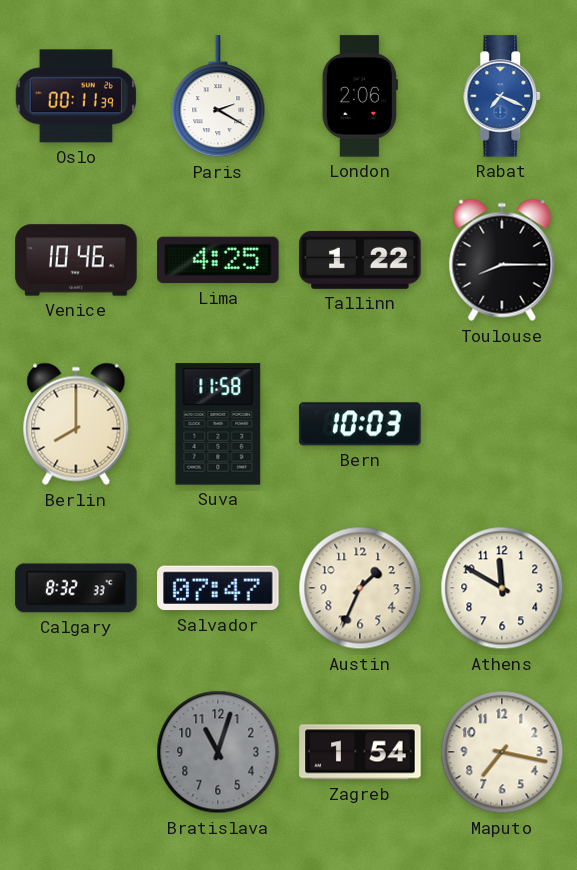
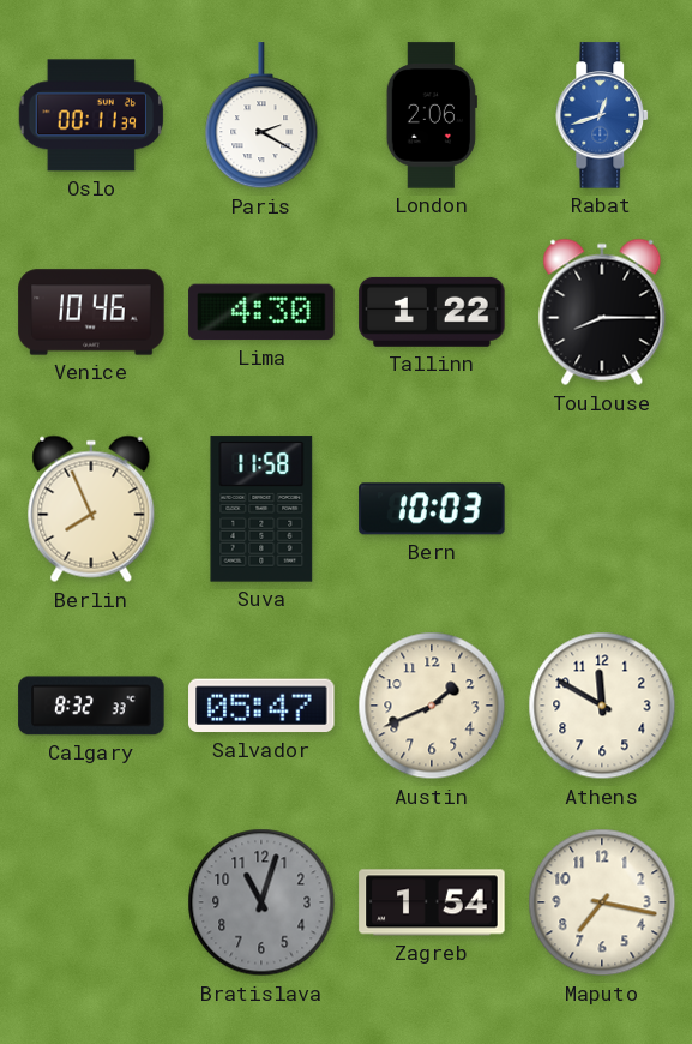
Rabat: 7:19 -> 12:42 (603, 115)
Lima: 4:25 -> 4:30 (261, 312)
Berlin: 8:00 -> 7:56 (91, 509)
Salvador: 07:47 -> 05:47 (261, 706)
Austin: 1:34 -> 1:41 (432, 706)
